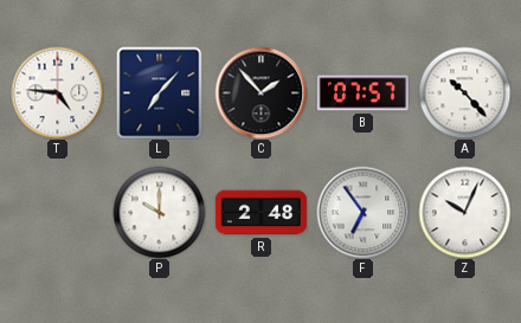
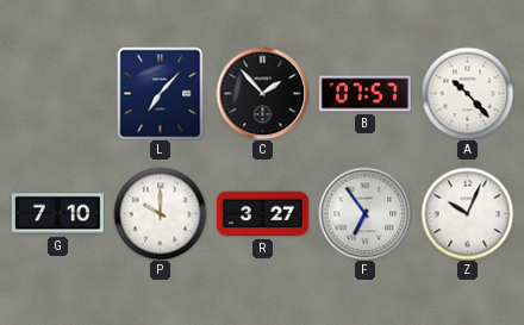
T: 4:46 -> none (57, 92)
G: none -> 7:10 (57, 214)
R: 2:48 -> 3:27 (262, 214)
